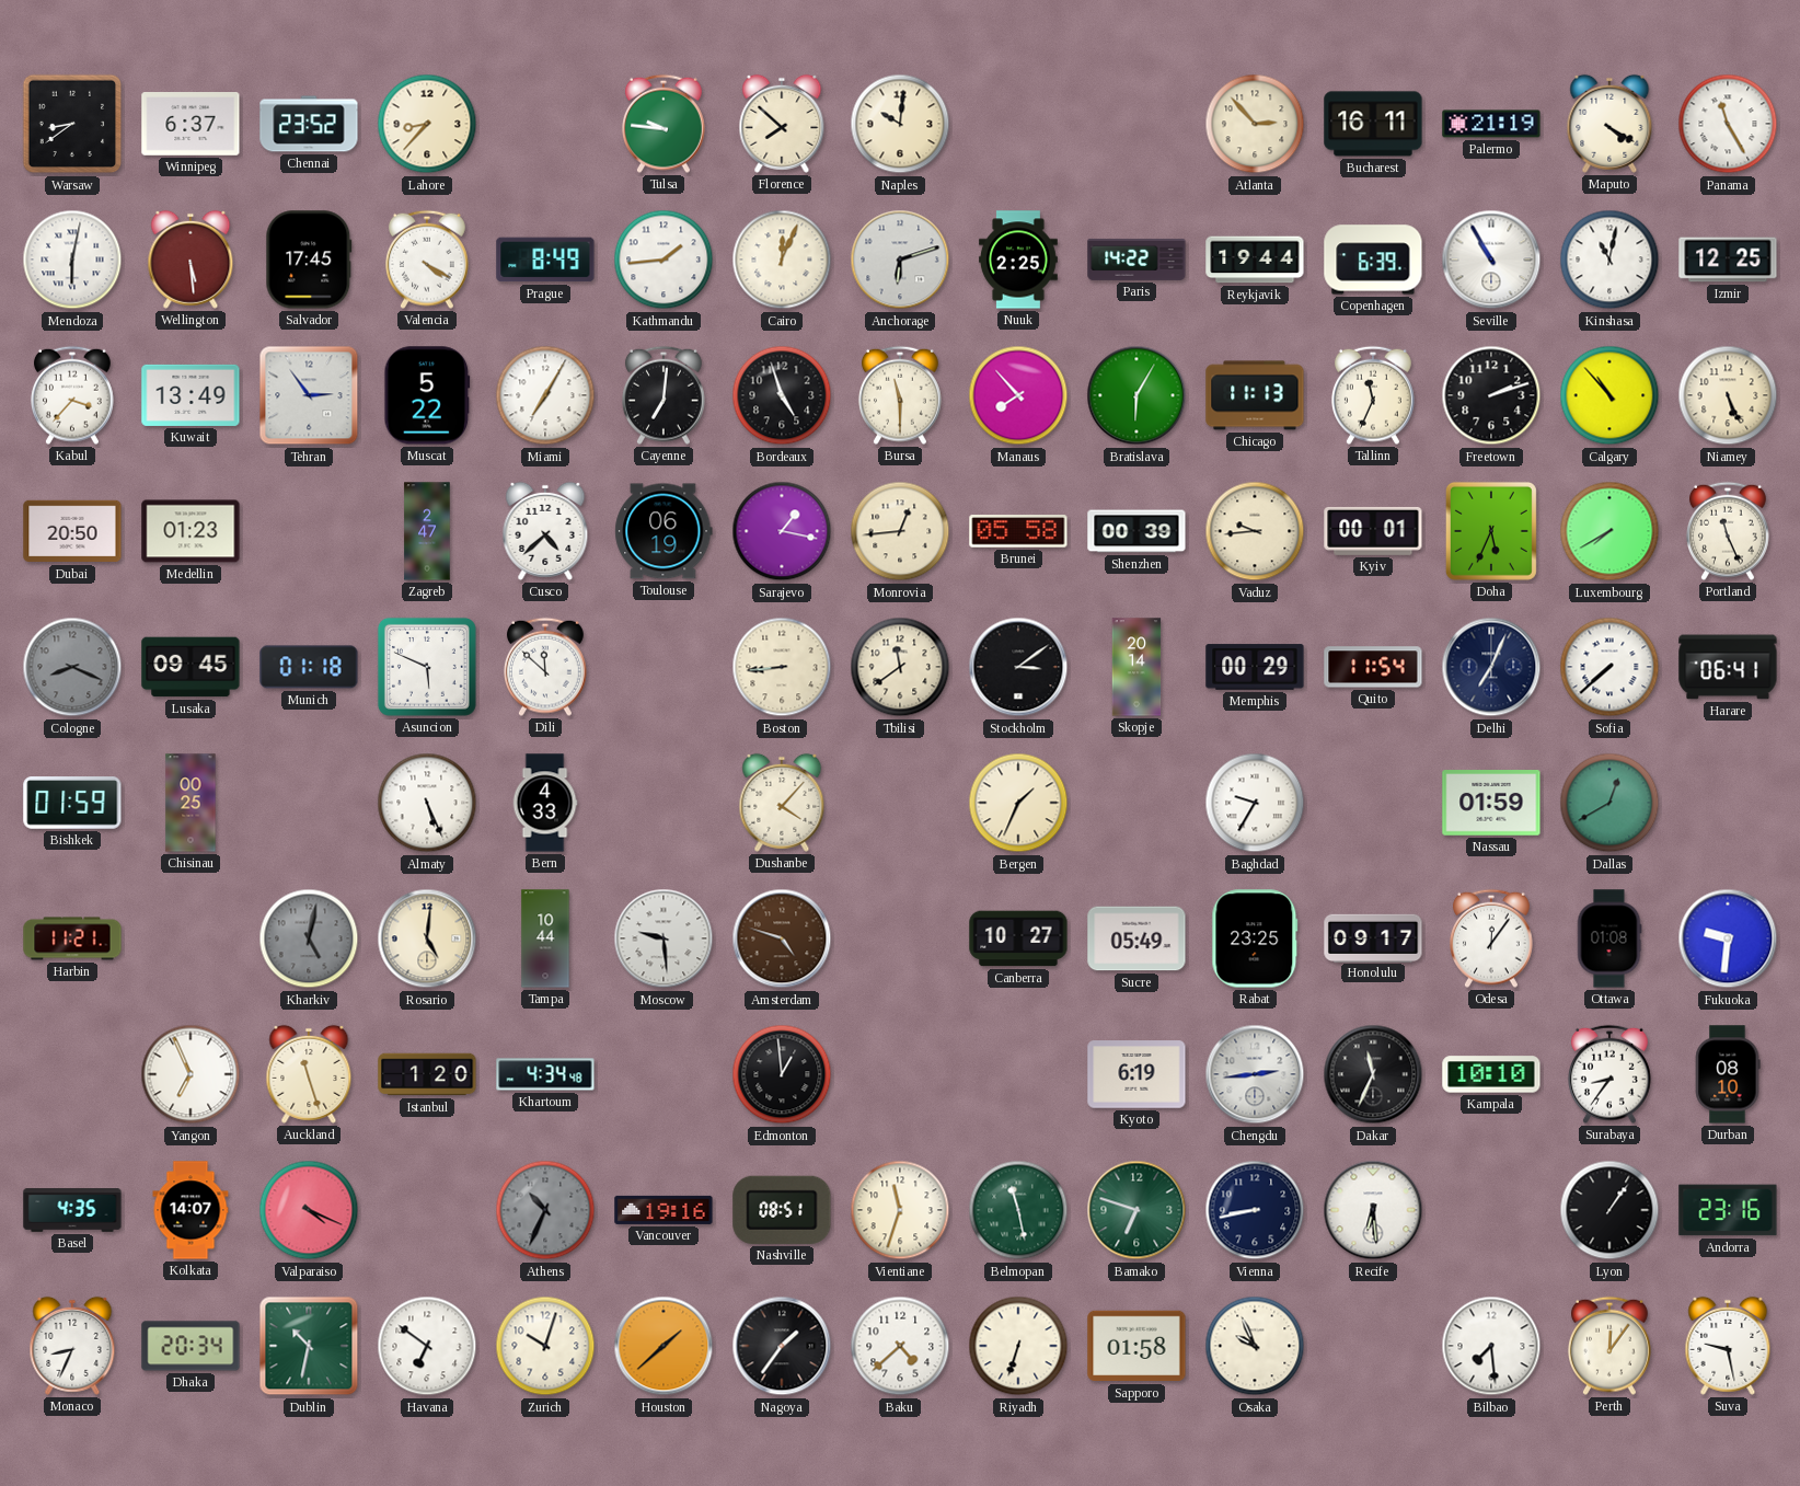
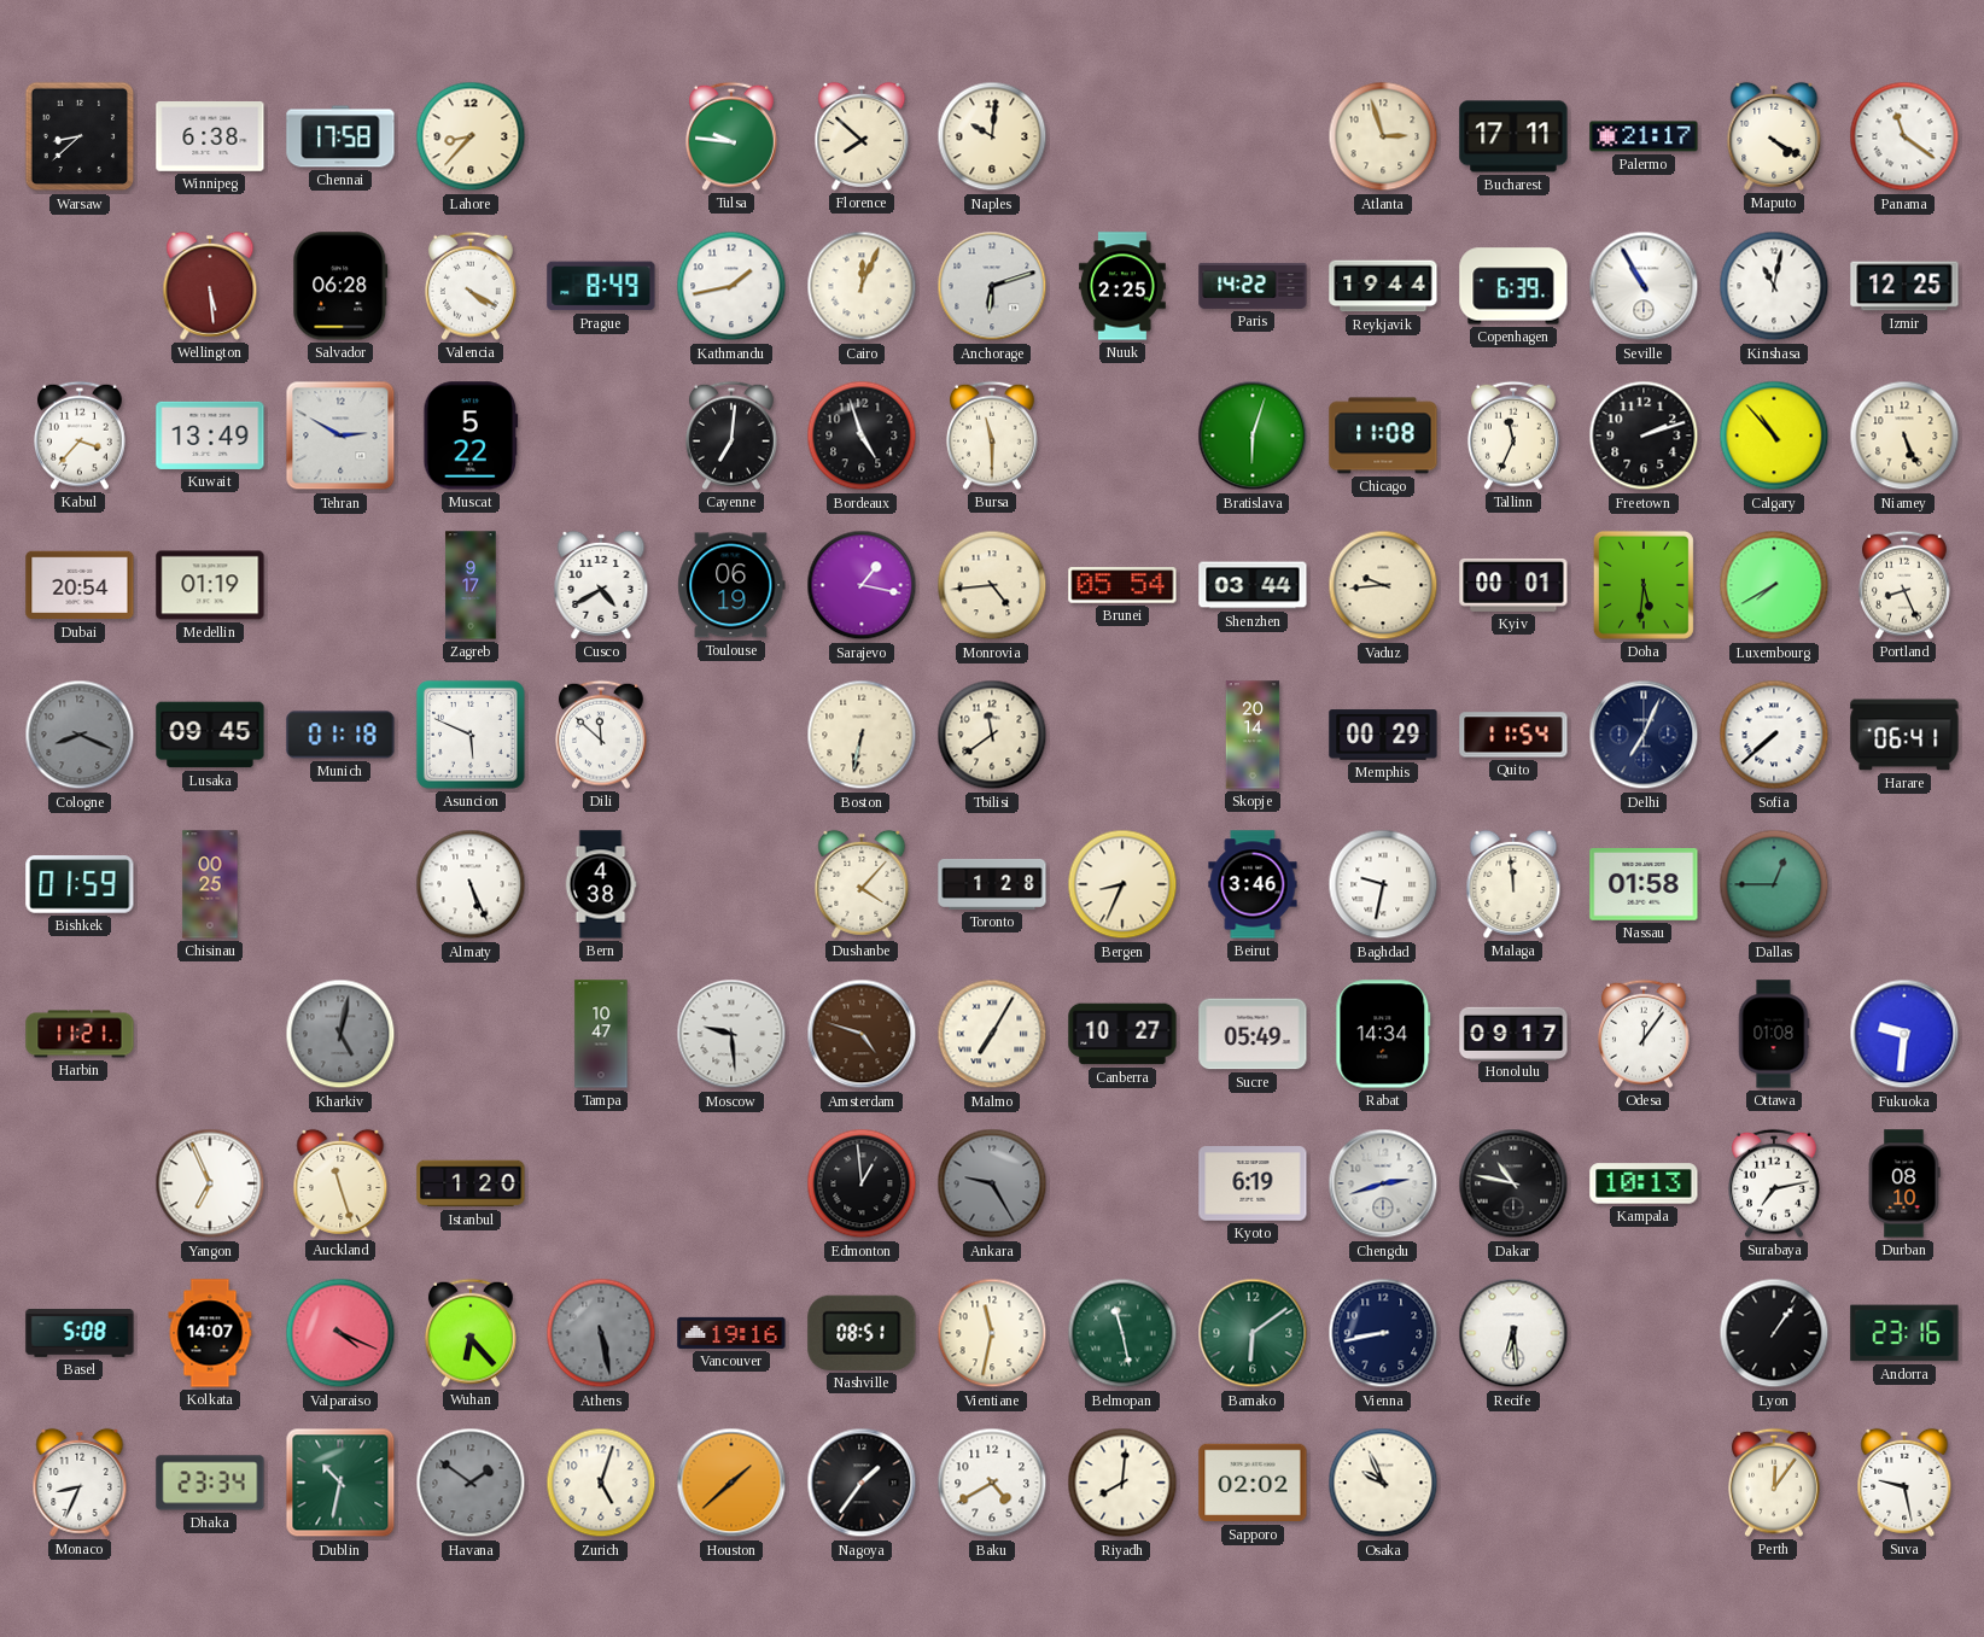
Warsaw: 8:39 -> 8:38 (80, 136)
Winnipeg: 6:37 -> 6:38 (210, 138)
Chennai: 23:52 -> 17:58 (340, 136)
Atlanta: 2:53 -> 2:57 (1383, 136)
Bucharest: 16:11 -> 17:11 (1513, 136)
Palermo: 21:19 -> 21:17 (1644, 136)
Panama: 11:25 -> 11:21 (1904, 136)
Mendoza: 6:02 -> none (72, 260)
Salvador: 17:45 -> 06:28 (340, 286)
Kathmandu: 1:44 -> 1:43 (731, 286)
Tehran: 2:54 -> 2:50 (340, 435)
Miami: 7:05 -> none (545, 395)
Manaus: 7:53 -> none (1018, 395)
Bratislava: 6:05 -> 6:03 (1253, 435)
Chicago: 11:13 -> 11:08 (1383, 435)
Dubai: 20:50 -> 20:54 (80, 585)
Medellin: 01:23 -> 01:19 (210, 585)
Zagreb: 2:47 -> 9:17 (471, 585)
Cusco: 4:38 -> 4:40 (601, 585)
Monrovia: 12:44 -> 4:44 (992, 585)
Brunei: 05:58 -> 05:54 (1122, 585)
Shenzhen: 00:39 -> 03:44 (1253, 585)
Doha: 5:34 -> 5:31 (1644, 585)
Portland: 11:26 -> 8:26 (1904, 585)
Boston: 8:44 -> 6:32 (862, 735)
Stockholm: 3:09 -> none (1018, 667)
Bern: 4:33 -> 4:38 (601, 884)
Toronto: none -> 1:28 (992, 884)
Bergen: 1:34 -> 8:34 (1122, 884)
Beirut: none -> 3:46 (1253, 884)
Baghdad: 9:35 -> 9:32 (1383, 884)
Malaga: none -> 11:59 (1513, 884)
Nassau: 01:59 -> 01:58 (1644, 885)
Dallas: 12:40 -> 12:45 (1774, 884)
Rosario: 5:01 -> none (427, 938)
Tampa: 10:44 -> 10:47 (601, 1034)
Malmo: none -> 7:05 (992, 1034)
Rabat: 23:25 -> 14:34 (1383, 1034)
Khartoum: 4:34 -> none (545, 1074)
Ankara: none -> 9:25 (992, 1183)
Chengdu: 2:44 -> 2:42 (1383, 1183)
Dakar: 11:34 -> 10:47 (1513, 1183)
Kampala: 10:10 -> 10:13 (1644, 1183)
Surabaya: 8:36 -> 7:13 (1774, 1183)
Basel: 4:35 -> 5:08 (80, 1334)
Wuhan: none -> 6:23 (471, 1333)
Athens: 10:34 -> 5:28 (601, 1333)
Vientiane: 11:33 -> 11:32 (992, 1333)
Bamako: 6:48 -> 6:09 (1253, 1333)
Dhaka: 20:34 -> 23:34 (210, 1483)
Havana: 6:51 -> 1:51 (471, 1483)
Havana dial: white -> grey (471, 1483)
Zurich: 10:03 -> 5:03 (601, 1483)
Baku: 4:38 -> 4:40 (992, 1483)
Riyadh: 6:33 -> 8:01 (1122, 1483)
Sapporo: 01:58 -> 02:02 (1253, 1483)
Bilbao: 7:29 -> none (1491, 1346)
